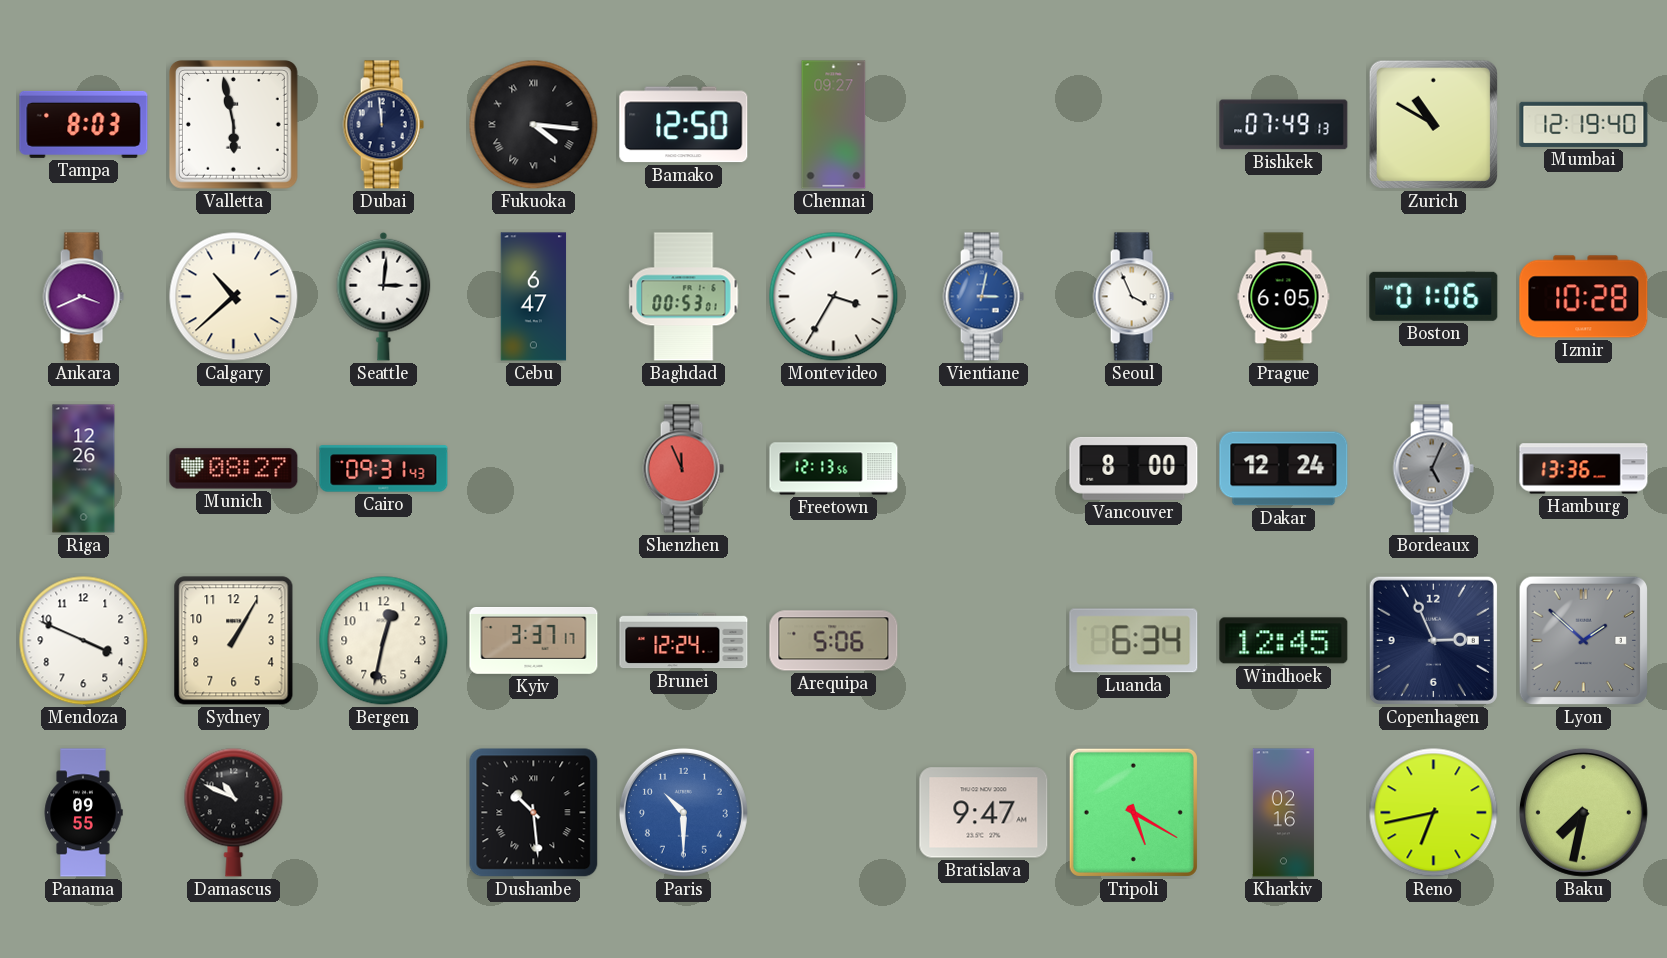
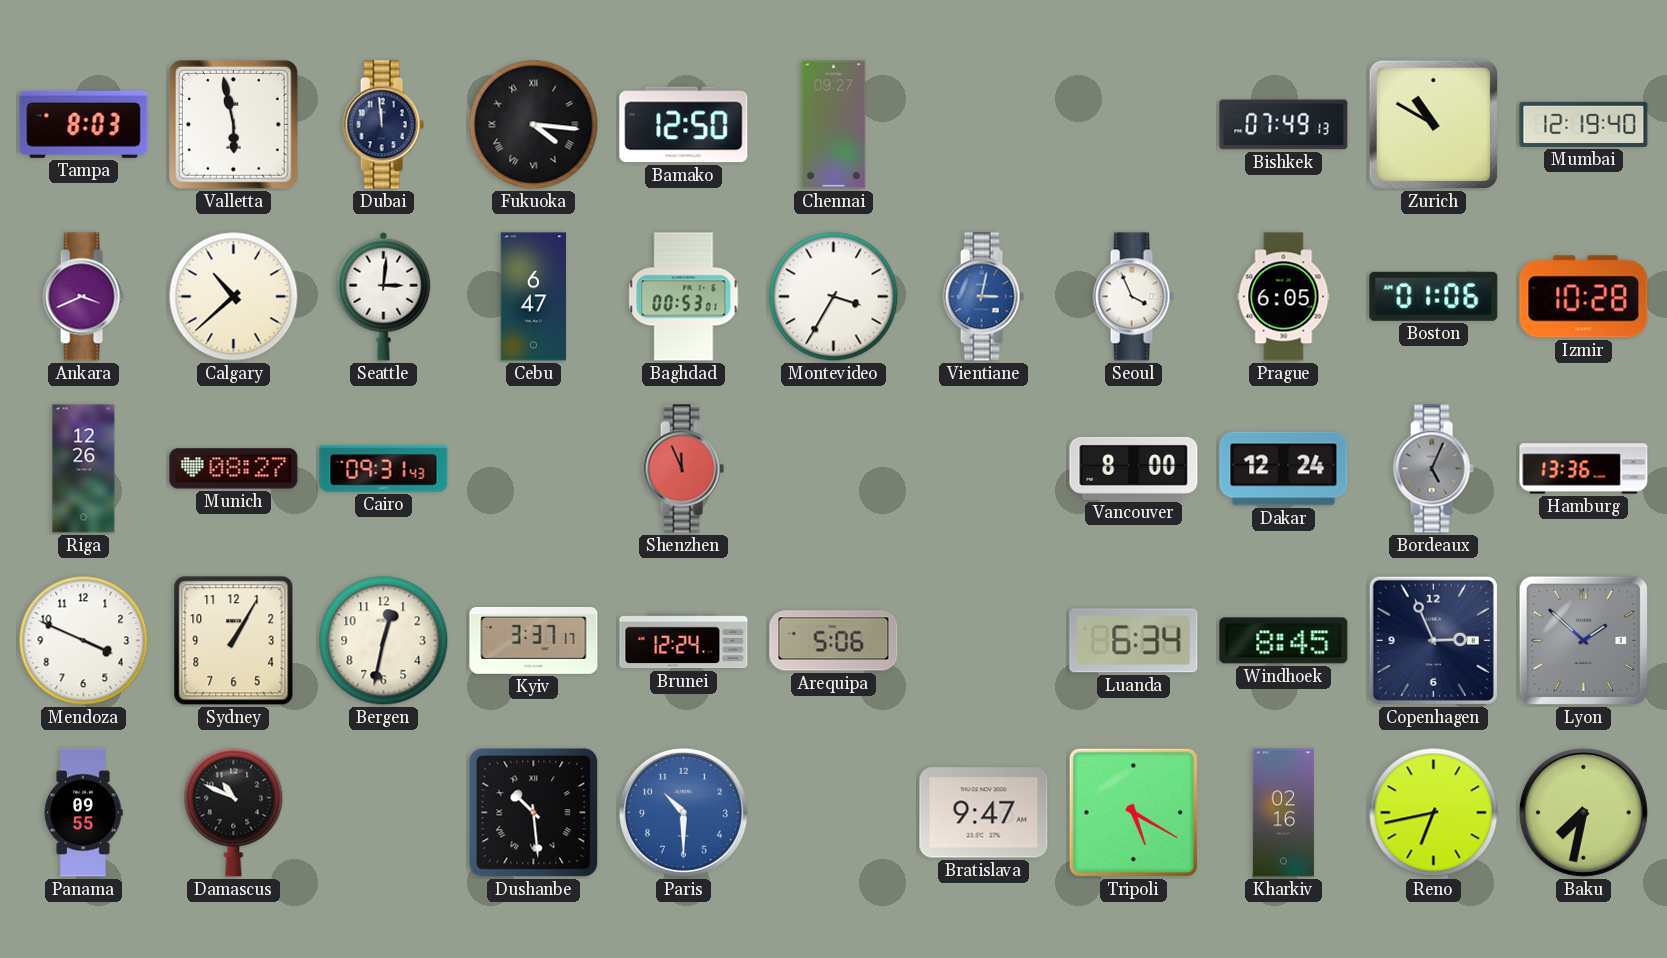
Freetown: 12:13 -> none (834, 469)
Windhoek: 12:45 -> 8:45 (1284, 641)
